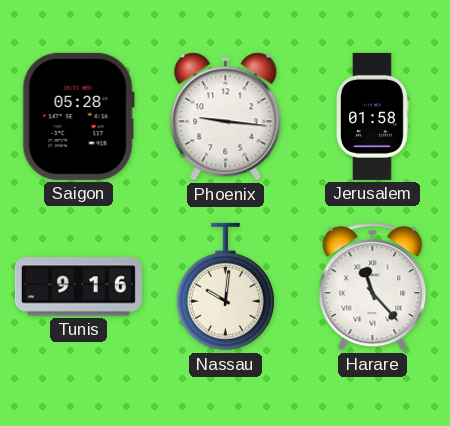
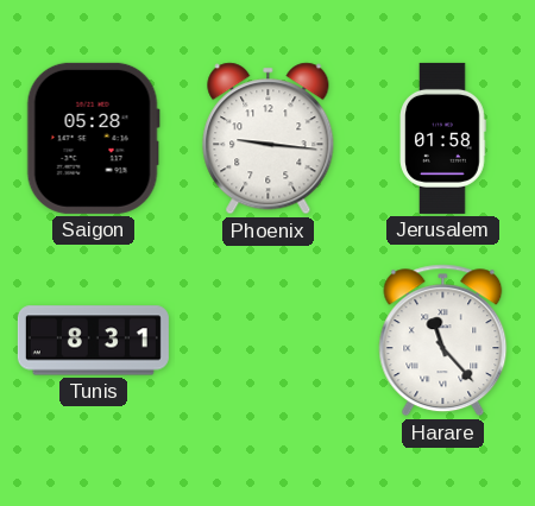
Tunis: 9:16 -> 8:31 (93, 341)
Nassau: 10:01 -> none (225, 287)
